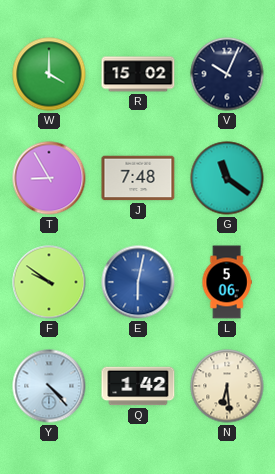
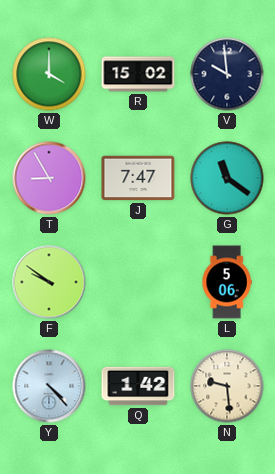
V: 10:04 -> 9:59 (227, 74)
J: 7:48 -> 7:47 (138, 178)
E: 6:02 -> none (138, 282)
N: 6:29 -> 9:29 (227, 386)
